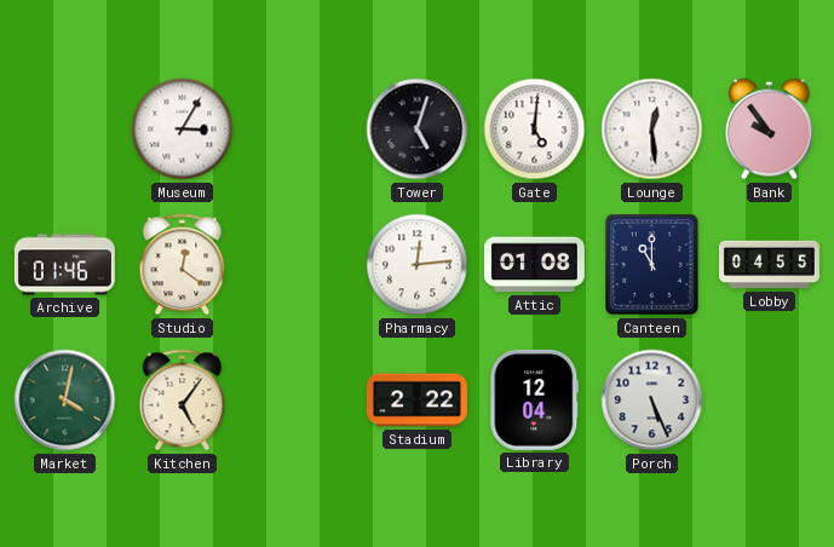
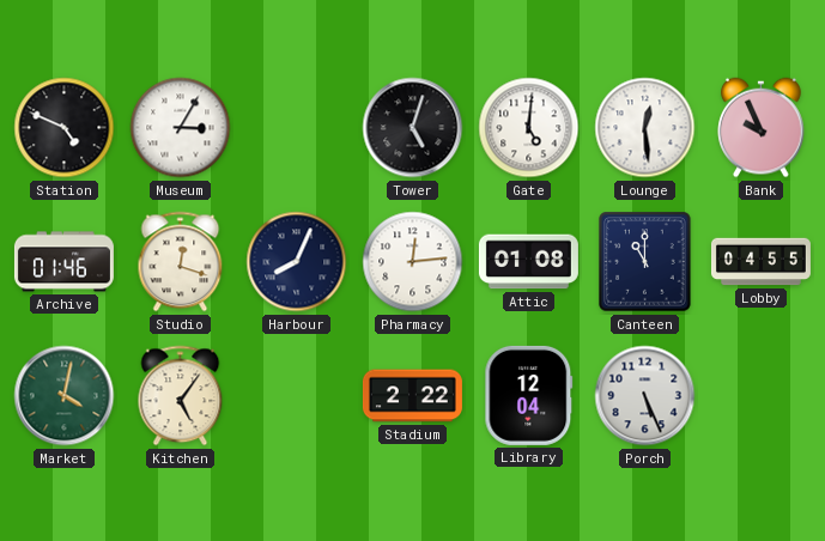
Station: none -> 4:49 (65, 128)
Bank: 9:54 -> 9:56 (762, 128)
Studio: 12:21 -> 12:18 (181, 262)
Harbour: none -> 8:04 (297, 262)
